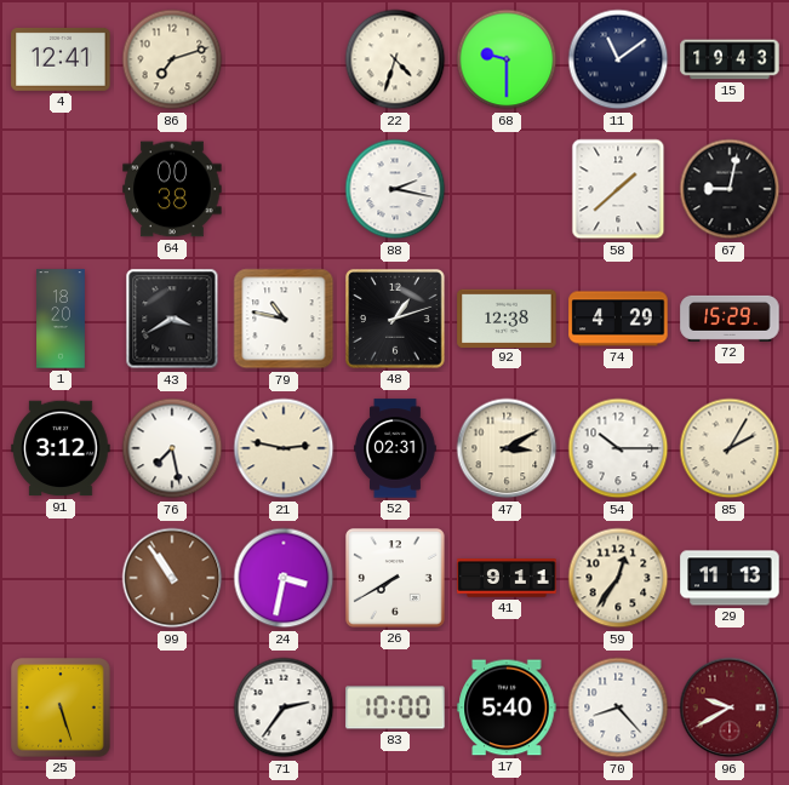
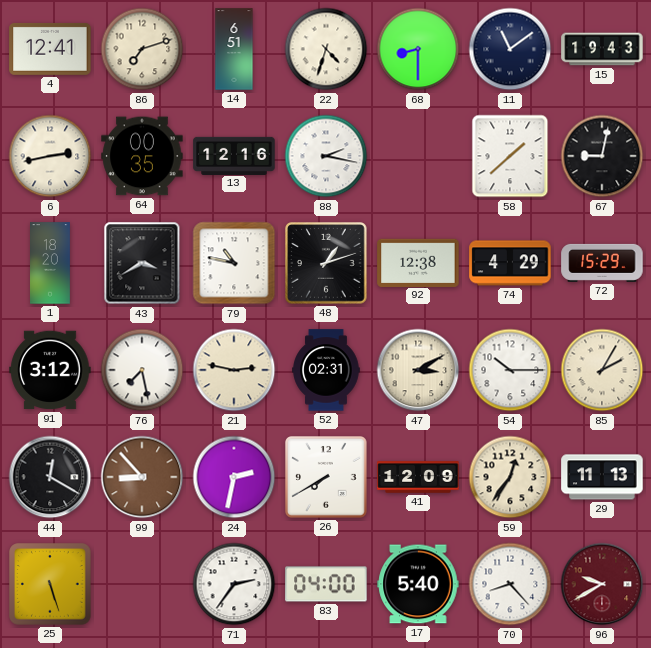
14: none -> 6:51 (234, 49)
68: 9:30 -> 8:30 (418, 49)
6: none -> 2:43 (50, 156)
64: 00:38 -> 00:35 (142, 156)
13: none -> 12:16 (234, 155)
44: none -> 12:20 (50, 477)
99: 10:54 -> 8:53 (142, 477)
24: 3:32 -> 2:32 (234, 477)
41: 9:11 -> 12:09 (418, 477)
83: 10:00 -> 04:00 (326, 584)
